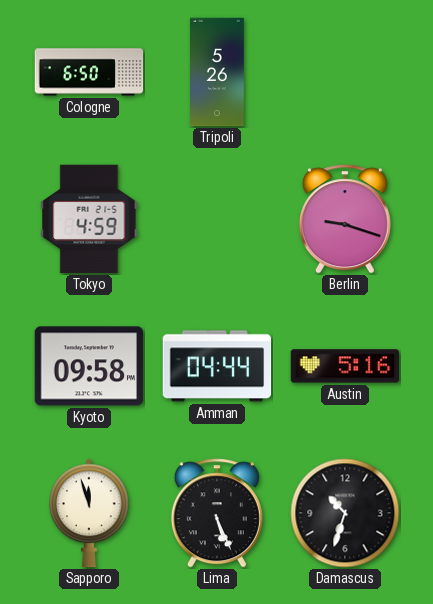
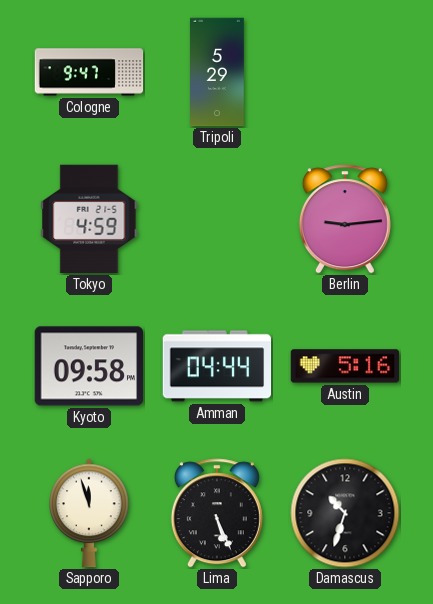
Cologne: 6:50 -> 9:47 (89, 72)
Tripoli: 5:26 -> 5:29 (218, 72)
Berlin: 9:18 -> 9:14 (345, 219)
